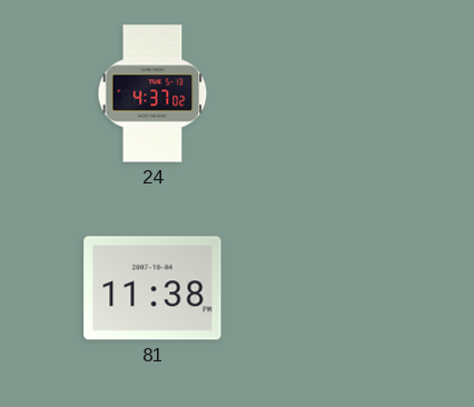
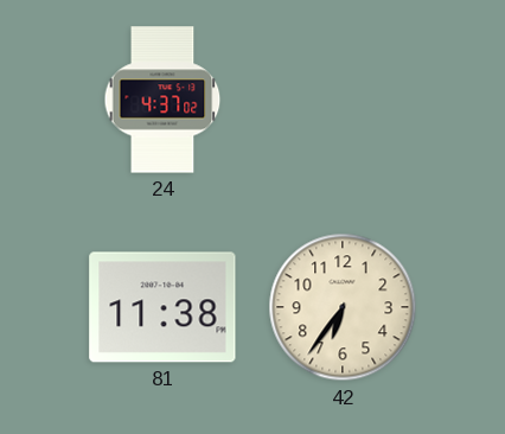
42: none -> 6:36 (343, 307)
